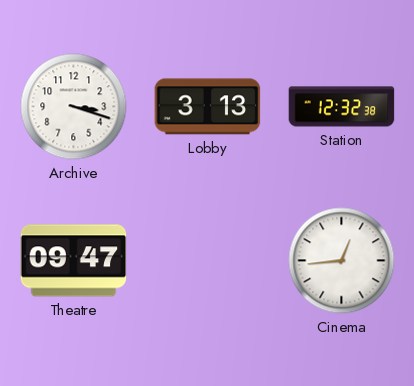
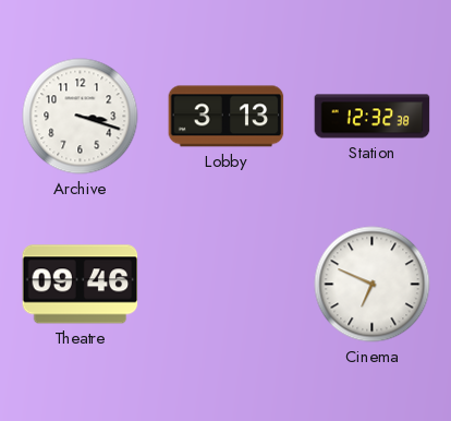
Theatre: 09:47 -> 09:46 (81, 285)
Cinema: 12:44 -> 6:49 (373, 285)
